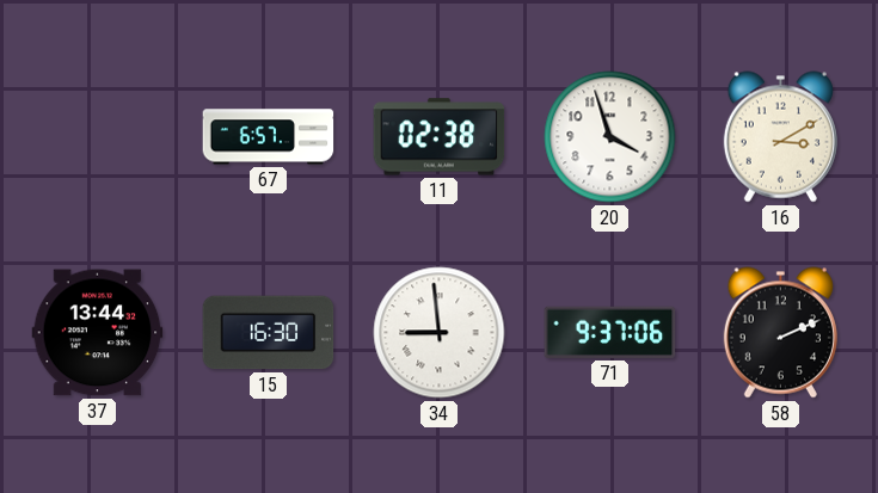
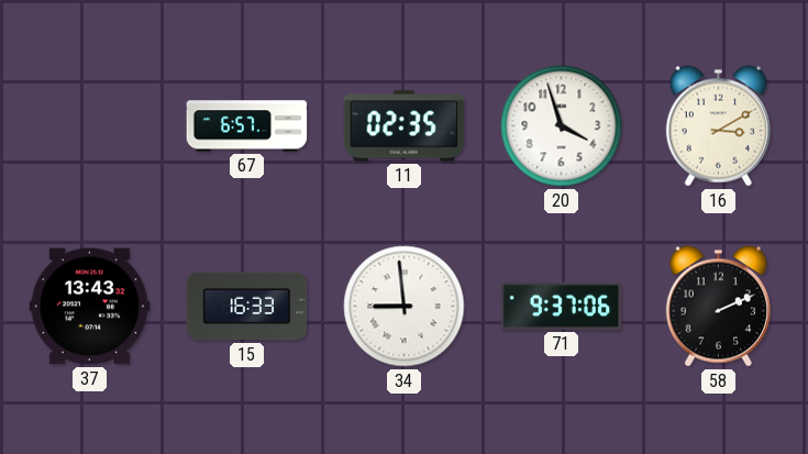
11: 02:38 -> 02:35 (405, 126)
37: 13:44 -> 13:43 (90, 307)
15: 16:30 -> 16:33 (247, 307)
